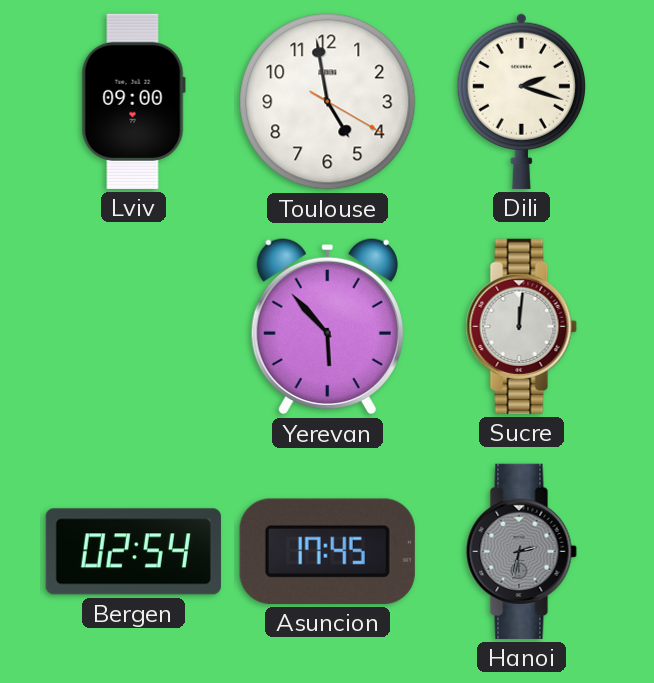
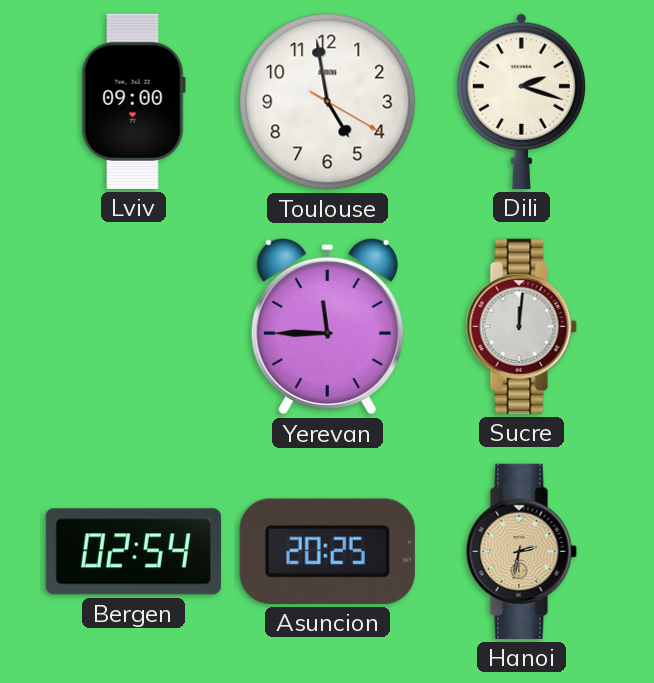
Yerevan: 5:53 -> 11:45 (327, 326)
Asuncion: 17:45 -> 20:25 (327, 551)
Hanoi dial: grey -> champagne (521, 551)
